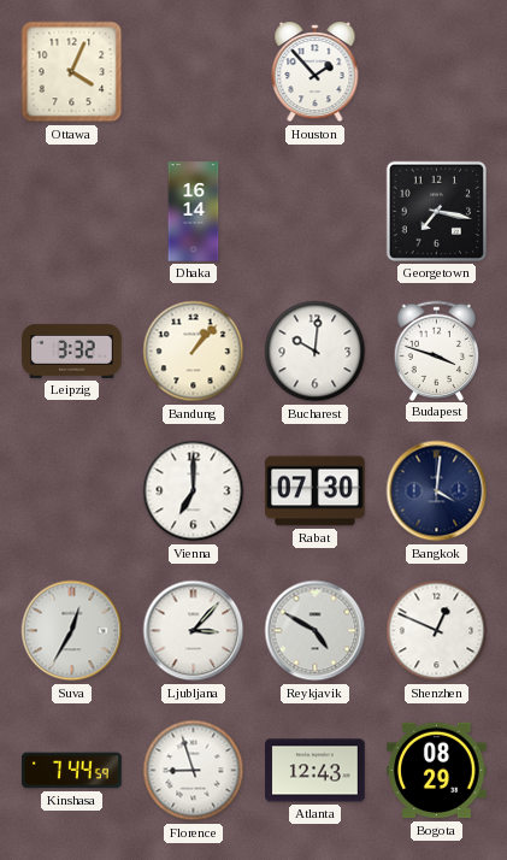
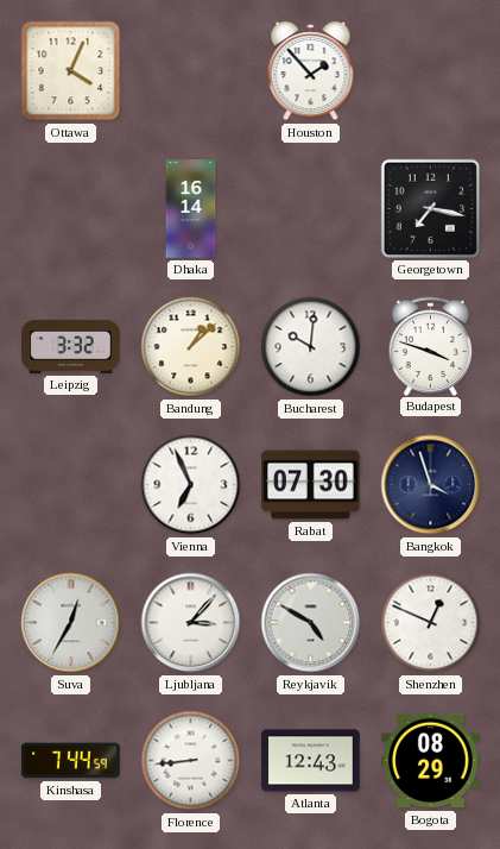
Bandung: 1:07 -> 1:08 (191, 347)
Vienna: 7:00 -> 6:56 (191, 485)
Bangkok: 4:01 -> 3:57 (431, 485)
Florence: 8:57 -> 8:44 (191, 761)
